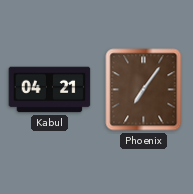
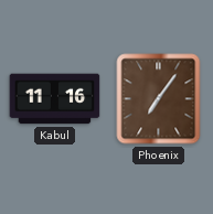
Kabul: 04:21 -> 11:16 (55, 99)
